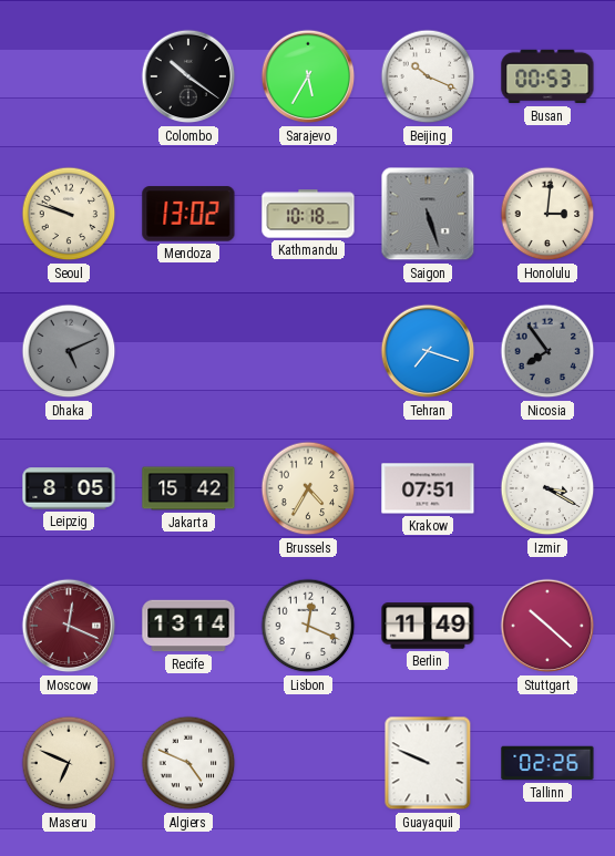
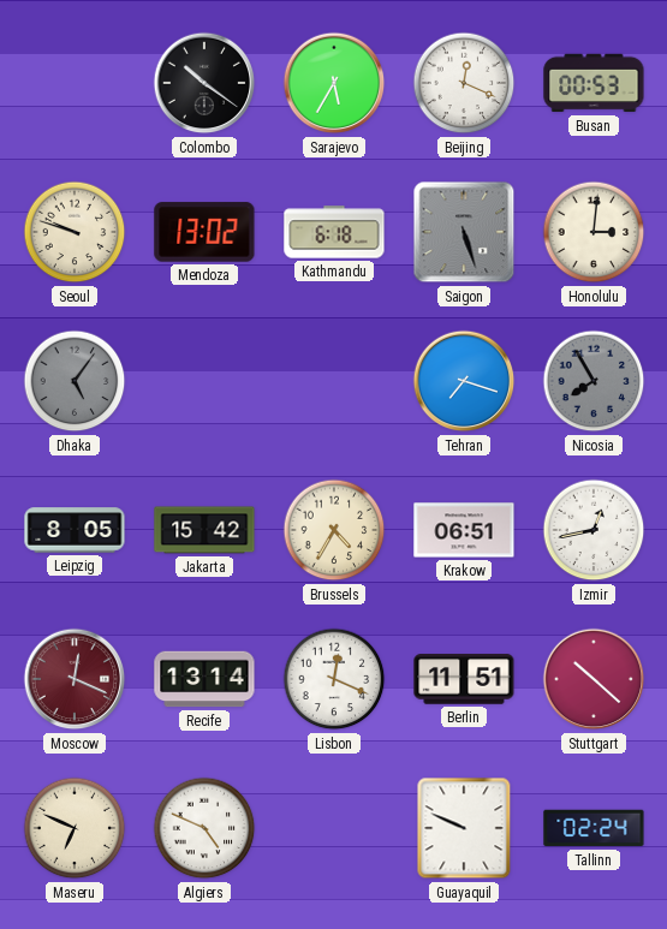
Beijing: 10:19 -> 12:19 (464, 83)
Kathmandu: 10:18 -> 6:18 (334, 232)
Dhaka: 5:11 -> 5:06 (75, 381)
Nicosia: 7:54 -> 7:55 (594, 381)
Krakow: 07:51 -> 06:51 (464, 530)
Izmir: 3:20 -> 12:43 (594, 530)
Berlin: 11:49 -> 11:51 (464, 679)
Tallinn: 02:26 -> 02:24 (594, 828)
